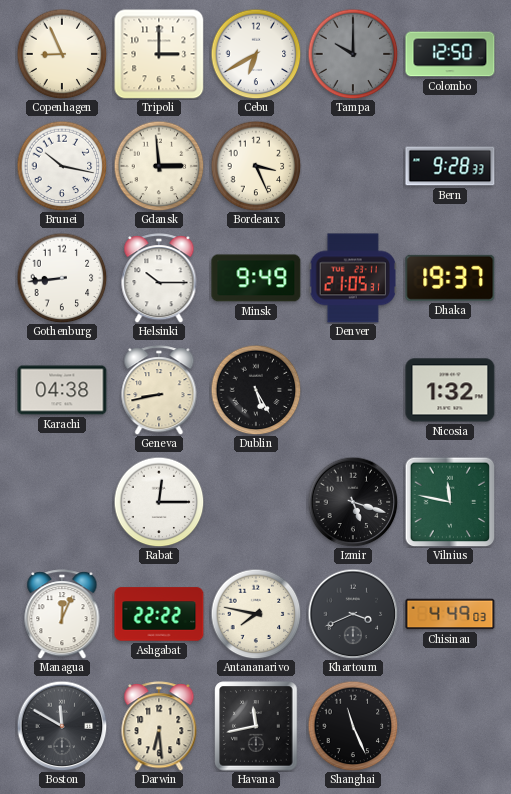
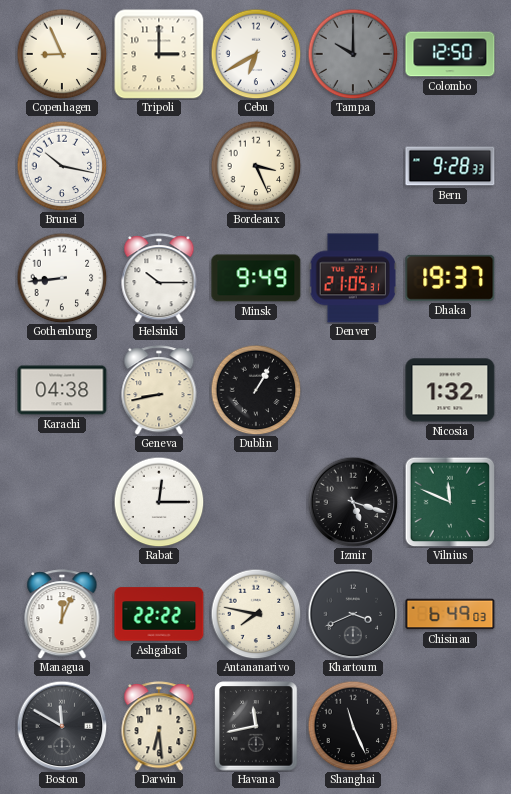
Gdansk: 2:59 -> none (159, 166)
Dublin: 5:25 -> 1:05 (256, 390)
Vilnius: 11:47 -> 11:49 (450, 502)
Chisinau: 4:49 -> 6:49 (450, 614)
